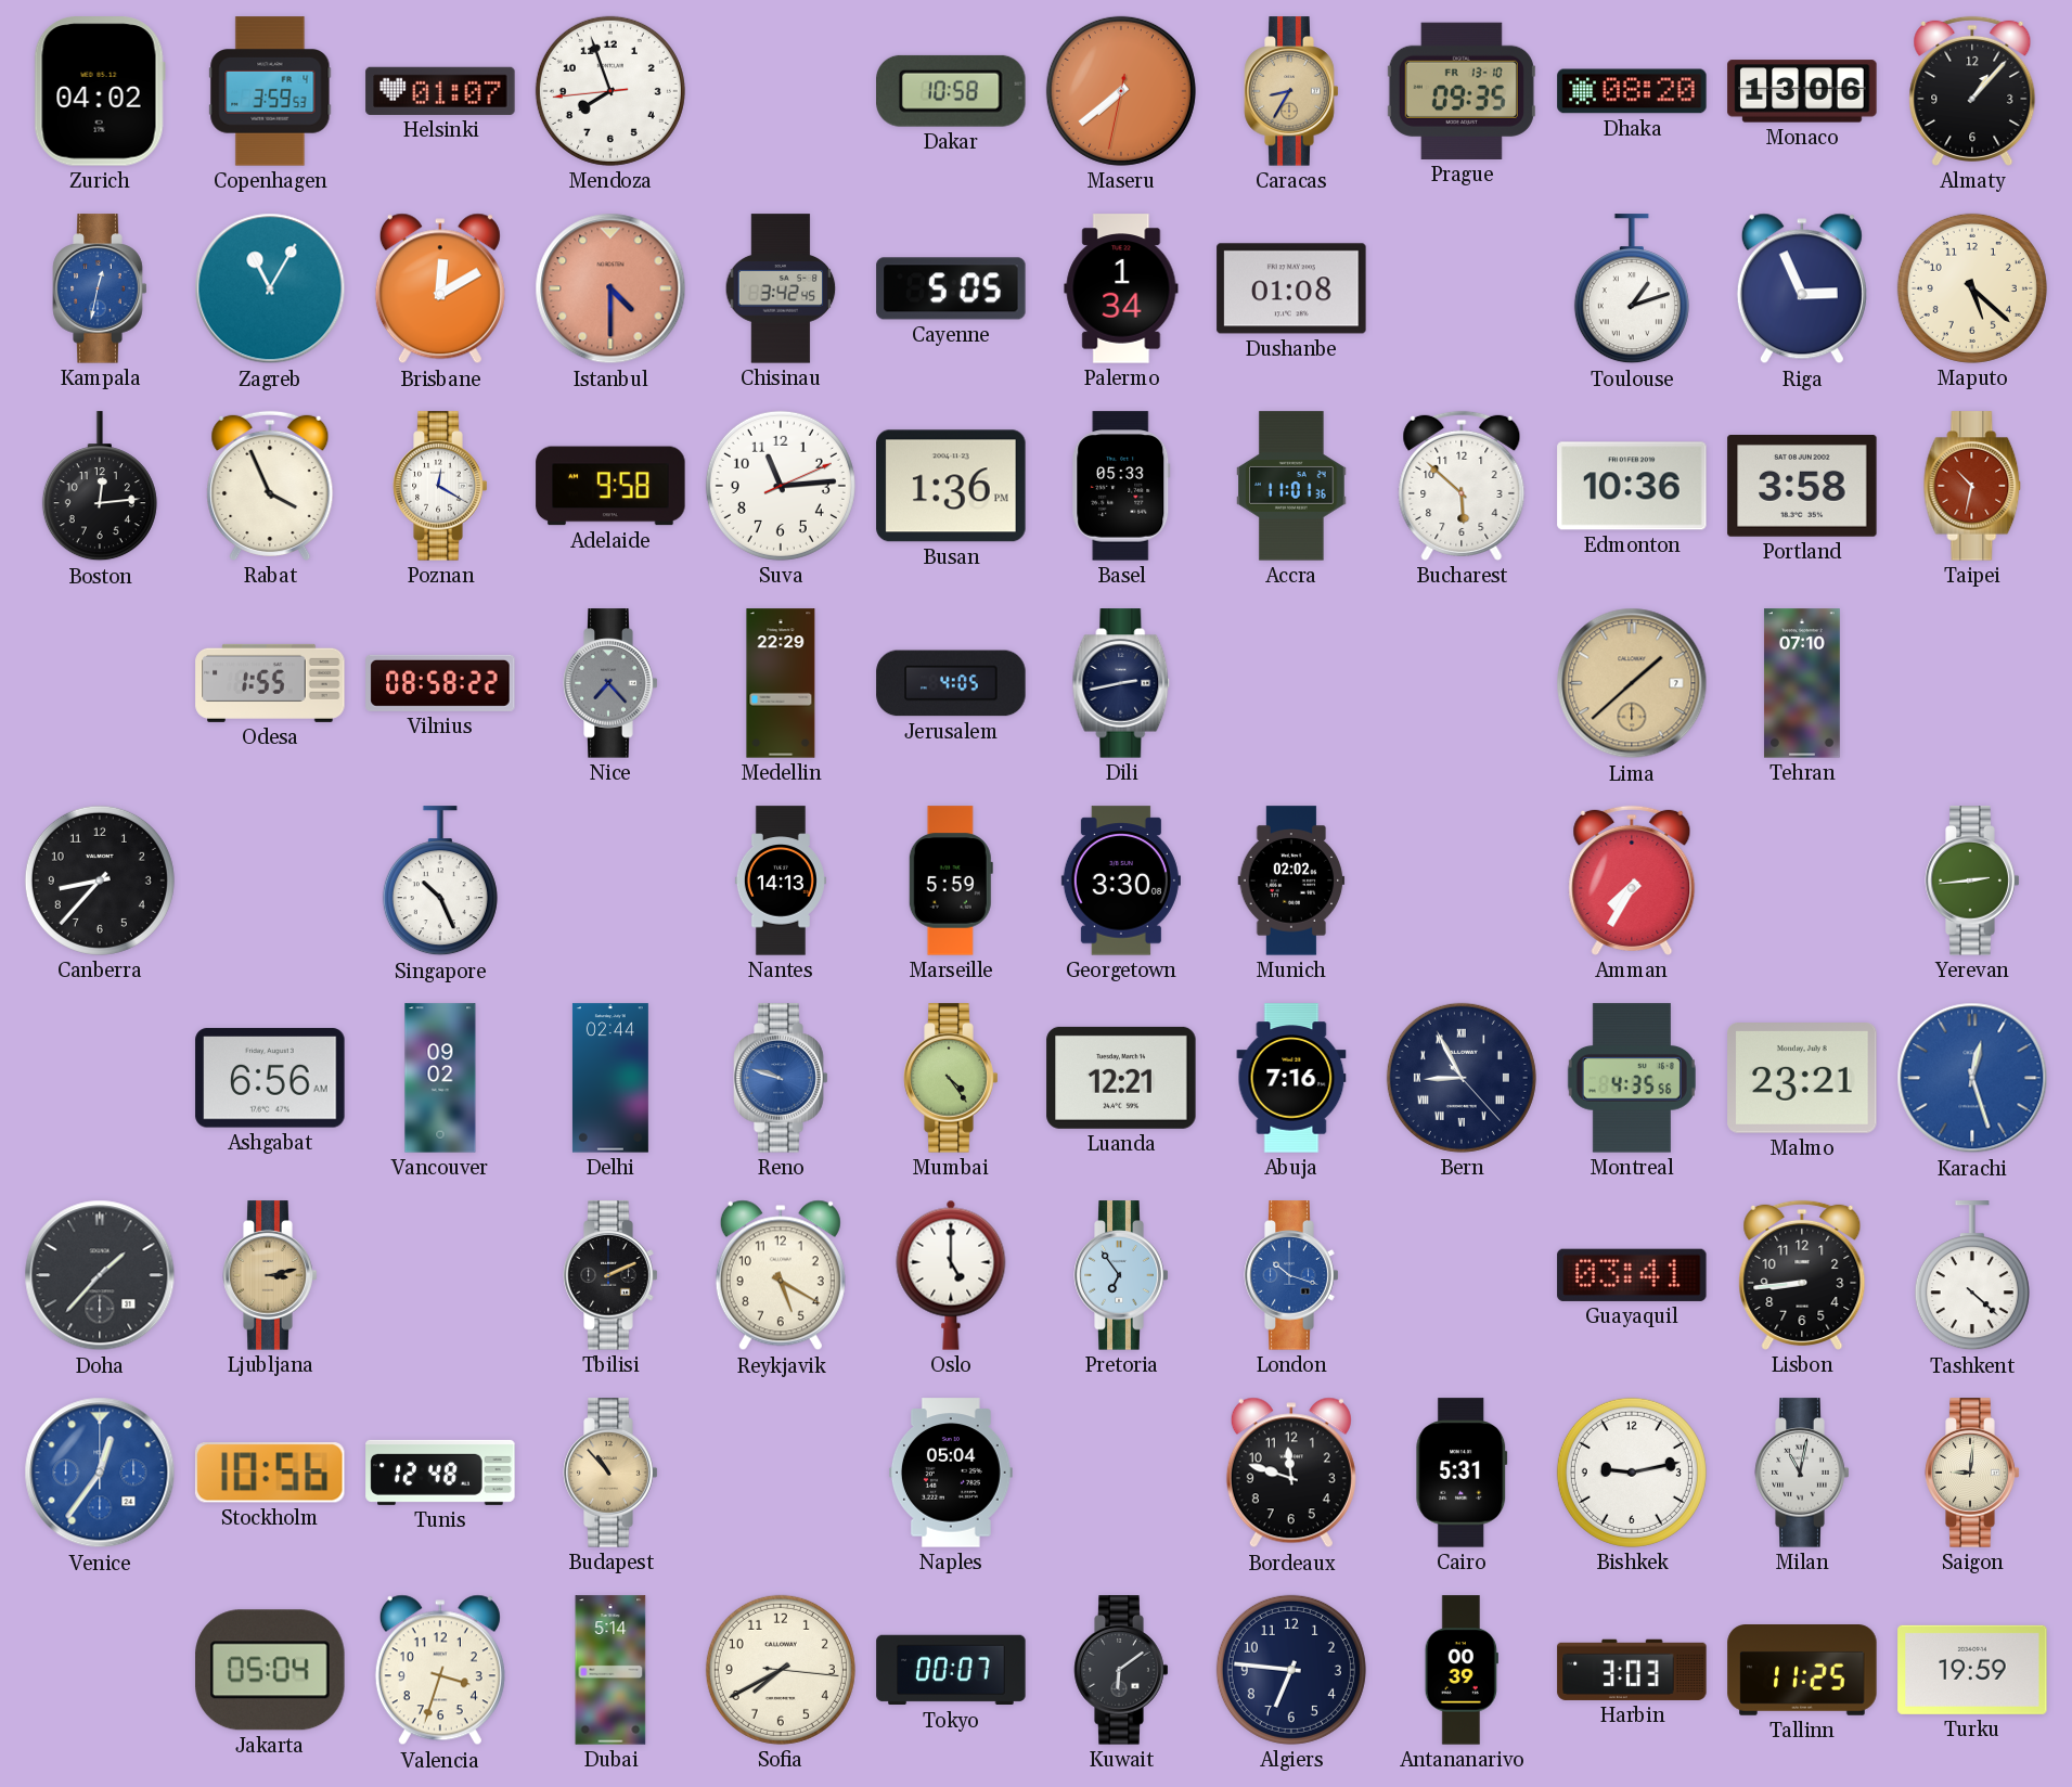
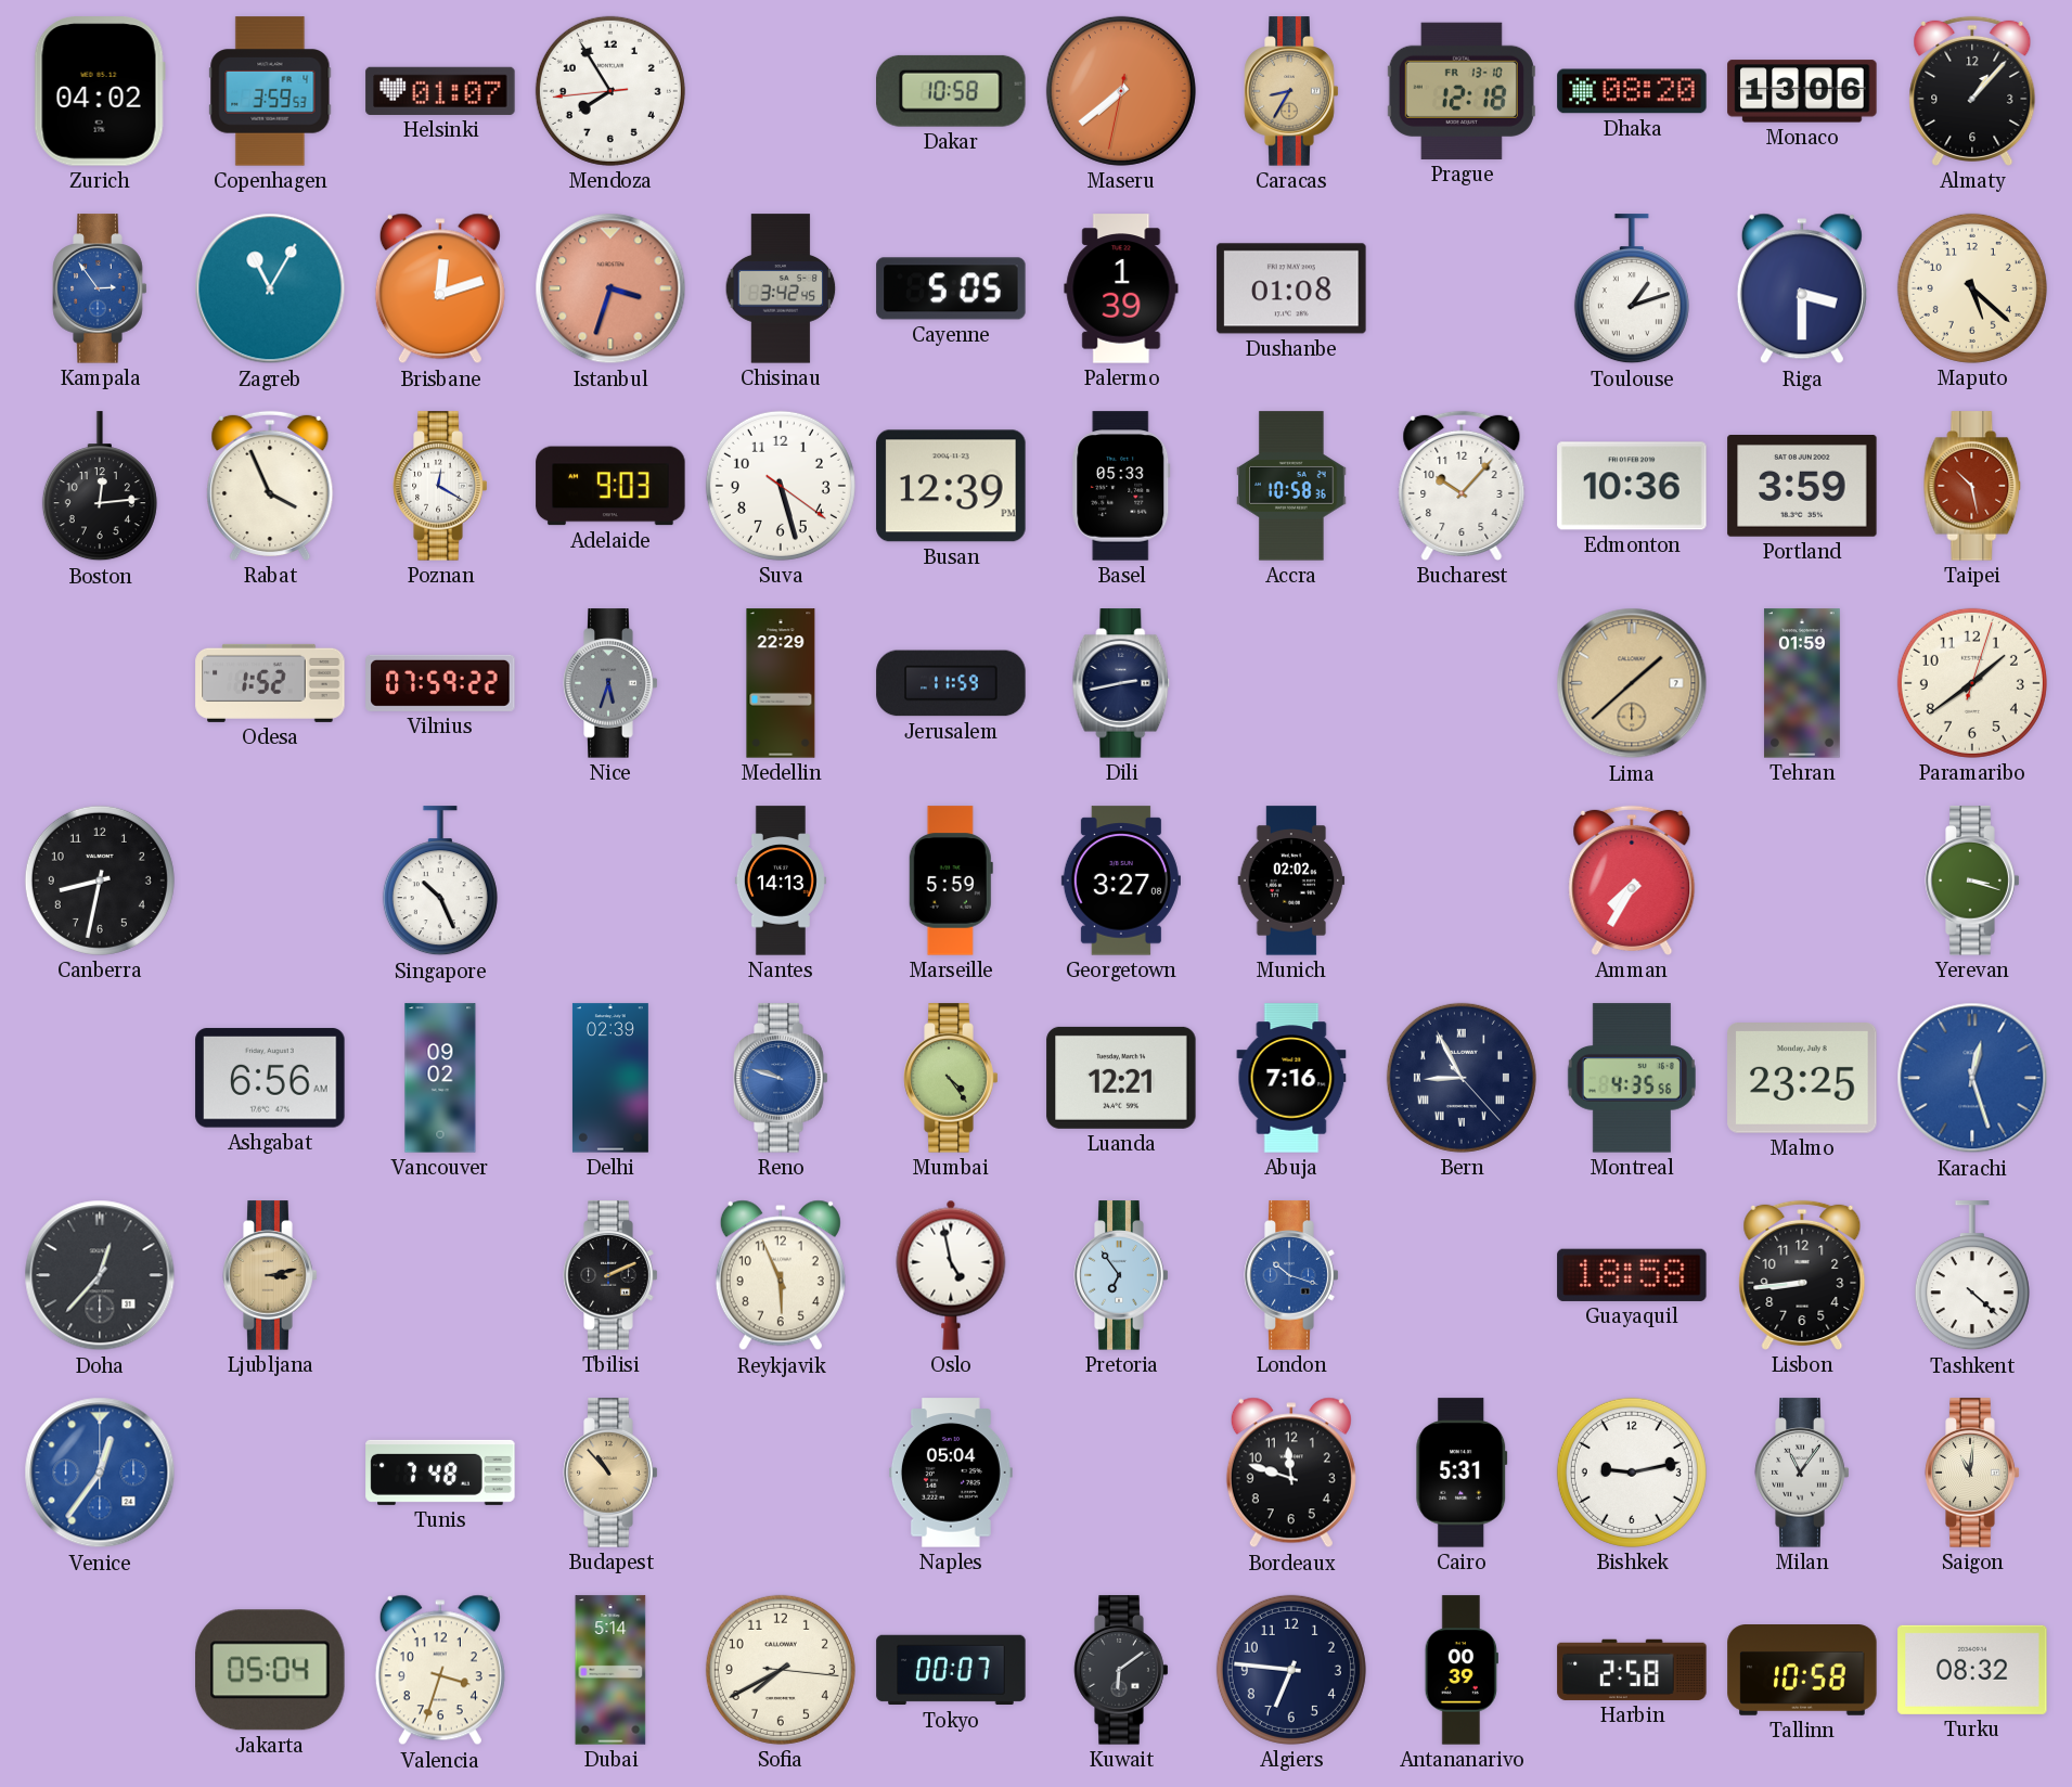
Mendoza: 7:56 -> 7:54 (610, 91)
Prague: 09:35 -> 12:18 (1462, 91)
Kampala: 12:32 -> 2:54 (100, 288)
Brisbane: 12:10 -> 12:12 (440, 288)
Istanbul: 4:30 -> 3:33 (610, 288)
Palermo: 1:34 -> 1:39 (1121, 288)
Riga: 2:56 -> 3:30 (1802, 288)
Adelaide: 9:58 -> 9:03 (610, 486)
Suva: 11:14 -> 5:27 (781, 486)
Busan: 1:36 -> 12:39 (951, 486)
Accra: 11:01 -> 10:58 (1291, 486)
Bucharest: 5:52 -> 10:07 (1462, 486)
Portland: 3:58 -> 3:59 (1802, 487)
Taipei: 10:32 -> 10:28 (1972, 486)
Odesa: 1:55 -> 1:52 (270, 683)
Vilnius: 08:58 -> 07:59 (440, 683)
Nice: 7:23 -> 5:33 (610, 683)
Jerusalem: 4:05 -> 11:59 (951, 683)
Tehran: 07:10 -> 01:59 (1802, 683)
Paramaribo: none -> 1:39 (1972, 683)
Canberra: 8:37 -> 8:32 (100, 880)
Georgetown: 3:30 -> 3:27 (1121, 880)
Yerevan: 2:44 -> 3:18 (1972, 880)
Delhi: 02:44 -> 02:39 (610, 1078)
Malmo: 23:21 -> 23:25 (1802, 1079)
Doha: 1:37 -> 12:37 (100, 1275)
Reykjavik: 5:20 -> 5:56 (781, 1275)
Oslo: 5:00 -> 4:58 (951, 1275)
Guayaquil: 03:41 -> 18:58 (1632, 1275)
Stockholm: 10:56 -> none (270, 1473)
Tunis: 12:48 -> 7:48 (440, 1473)
Milan: 11:02 -> 11:06 (1802, 1473)
Saigon: 9:01 -> 11:01 (1972, 1473)
Harbin: 3:03 -> 2:58 (1632, 1670)
Tallinn: 11:25 -> 10:58 (1802, 1670)
Turku: 19:59 -> 08:32 (1972, 1670)
